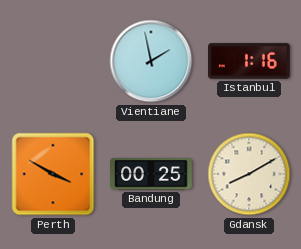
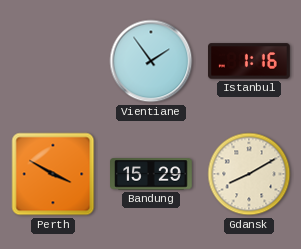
Vientiane: 1:58 -> 1:54 (151, 61)
Bandung: 00:25 -> 15:29 (151, 174)
